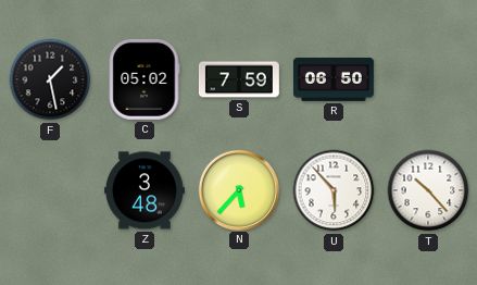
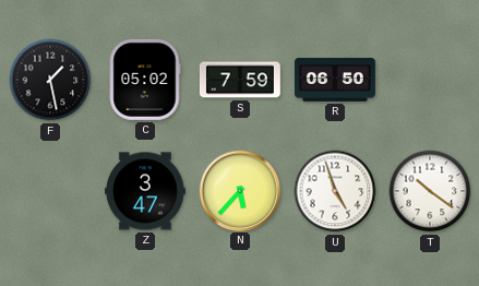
Z: 3:48 -> 3:47 (145, 191)
U: 5:53 -> 4:57 (335, 191)
T: 10:23 -> 10:21 (430, 191)
